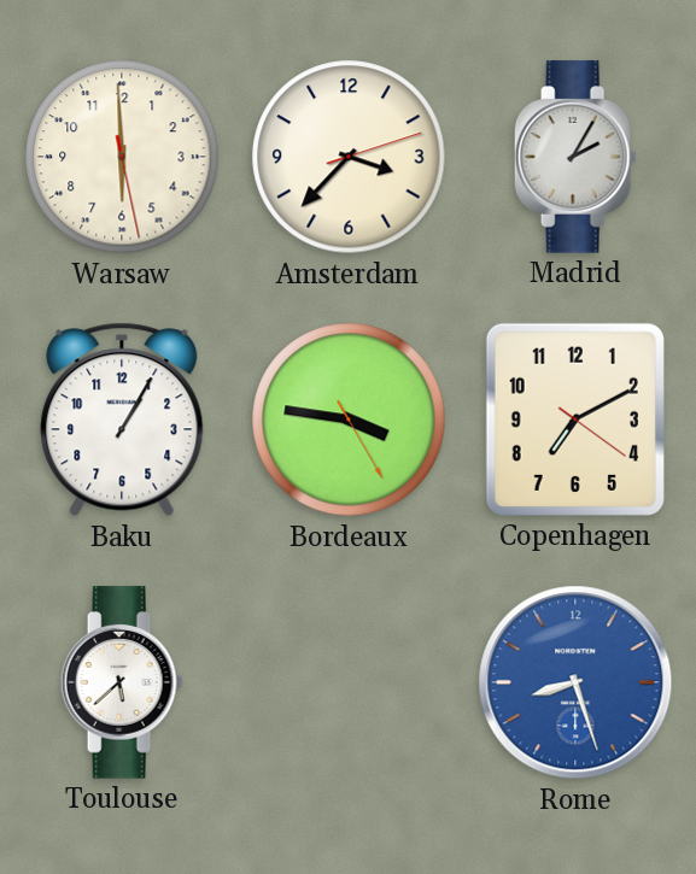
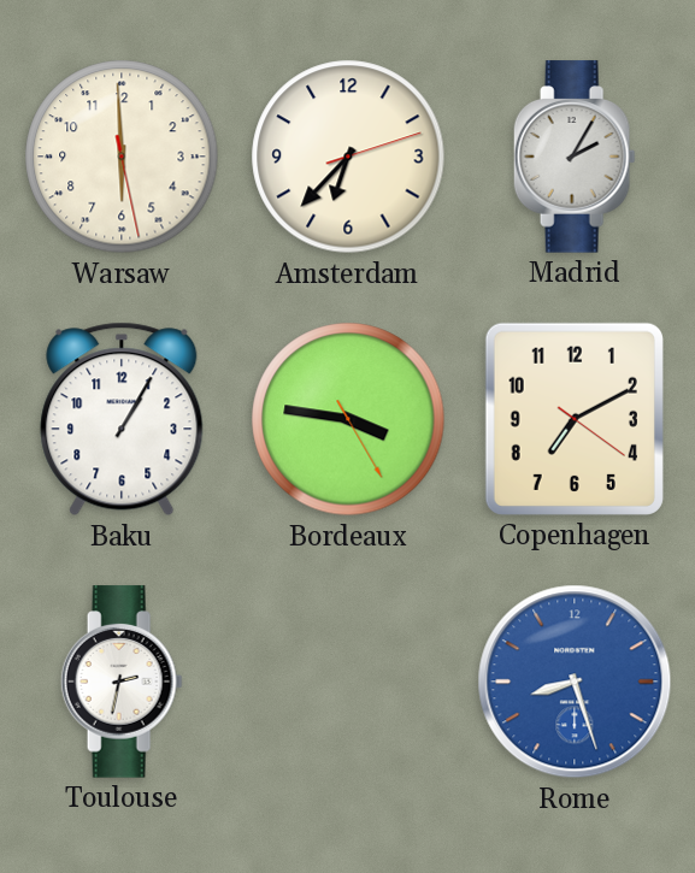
Amsterdam: 3:37 -> 6:37 (348, 157)
Toulouse: 5:38 -> 2:32 (122, 682)
